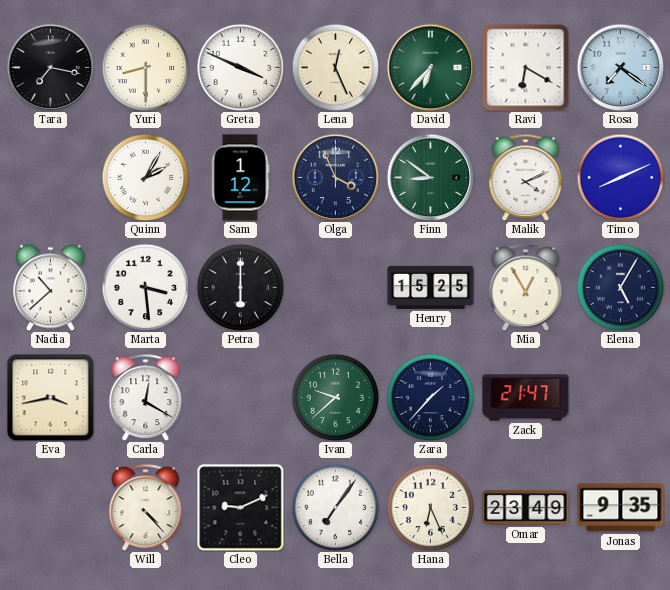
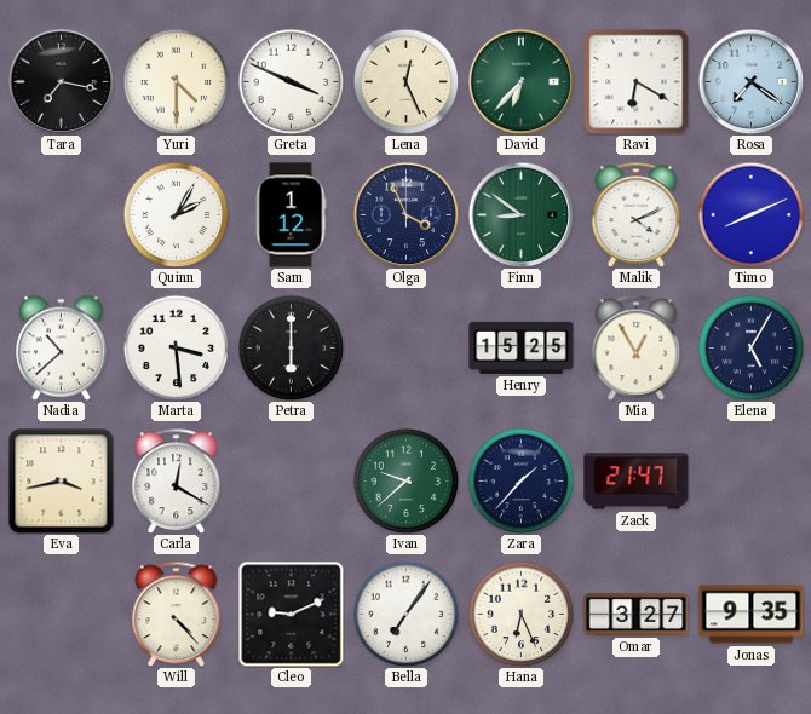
Yuri: 8:30 -> 4:30 (176, 81)
Omar: 23:49 -> 3:27 (637, 614)
